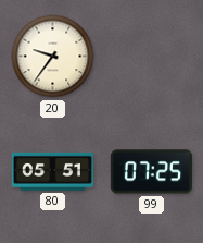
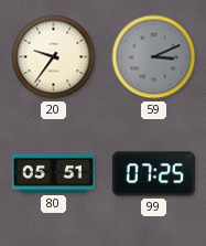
59: none -> 3:11 (154, 57)
